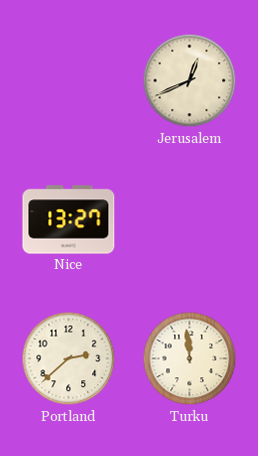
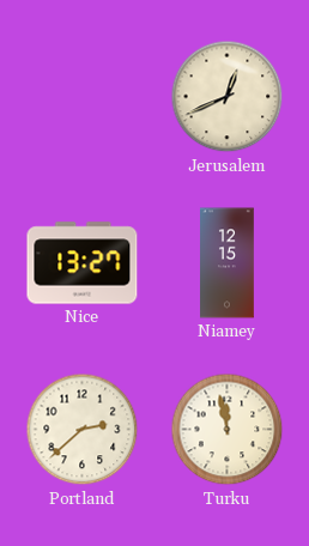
Niamey: none -> 12:15 (228, 263)
Turku: 11:59 -> 11:58 (228, 430)
